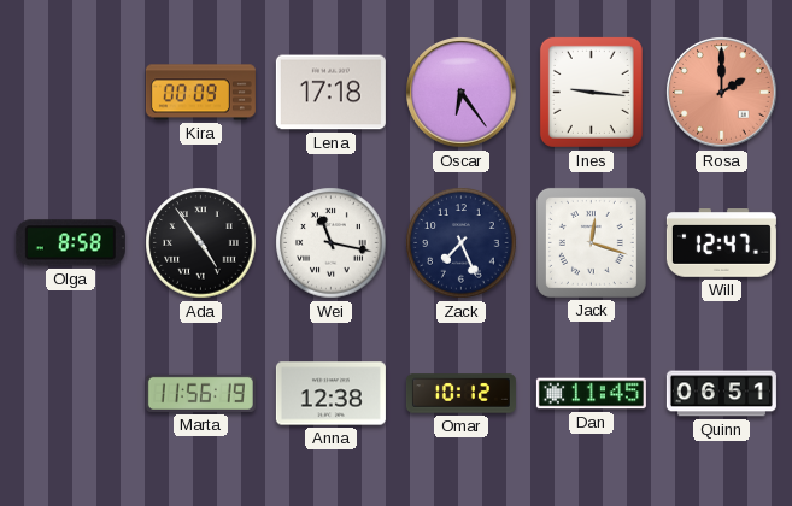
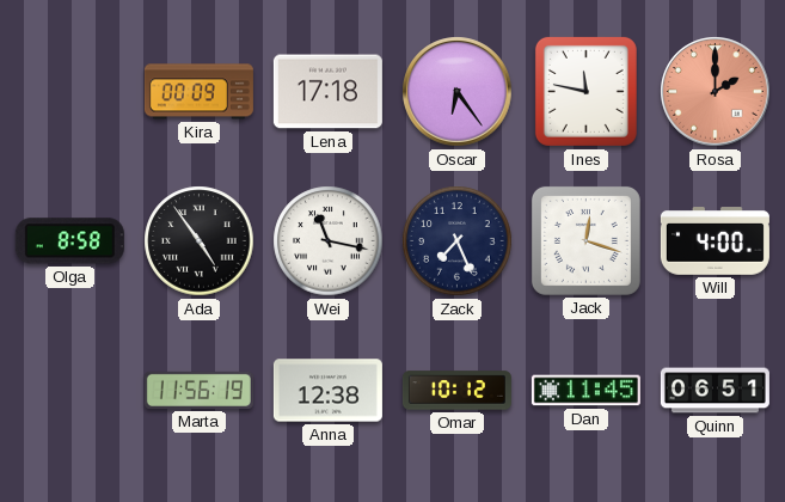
Ines: 9:16 -> 11:47 (585, 91)
Will: 12:47 -> 4:00 (715, 241)
